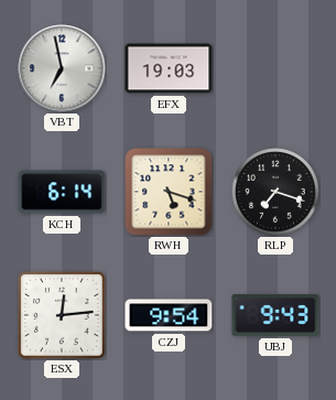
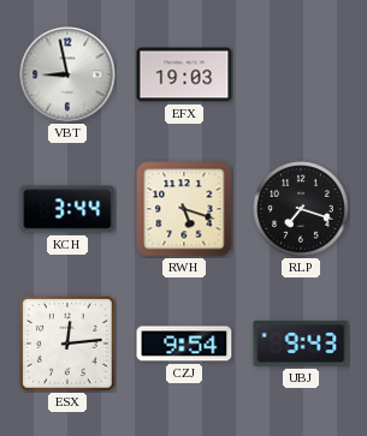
VBT: 6:58 -> 8:58 (67, 74)
KCH: 6:14 -> 3:44 (67, 209)
